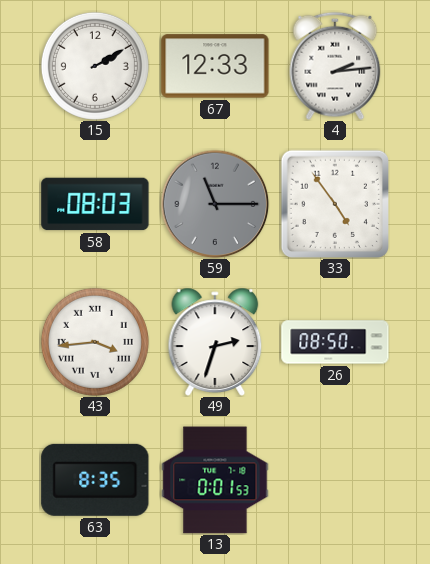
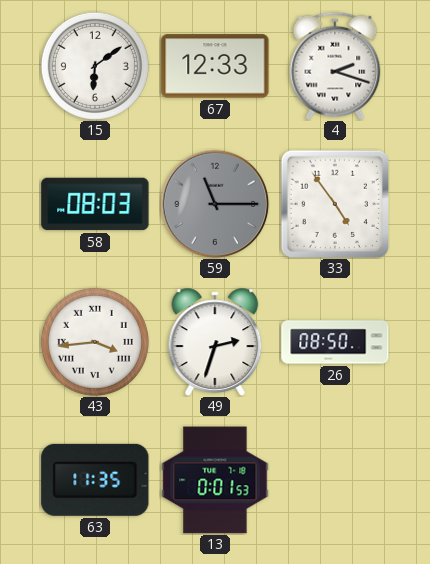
15: 2:10 -> 6:09 (95, 66)
4: 2:14 -> 2:18 (335, 66)
63: 8:35 -> 11:35 (95, 480)
